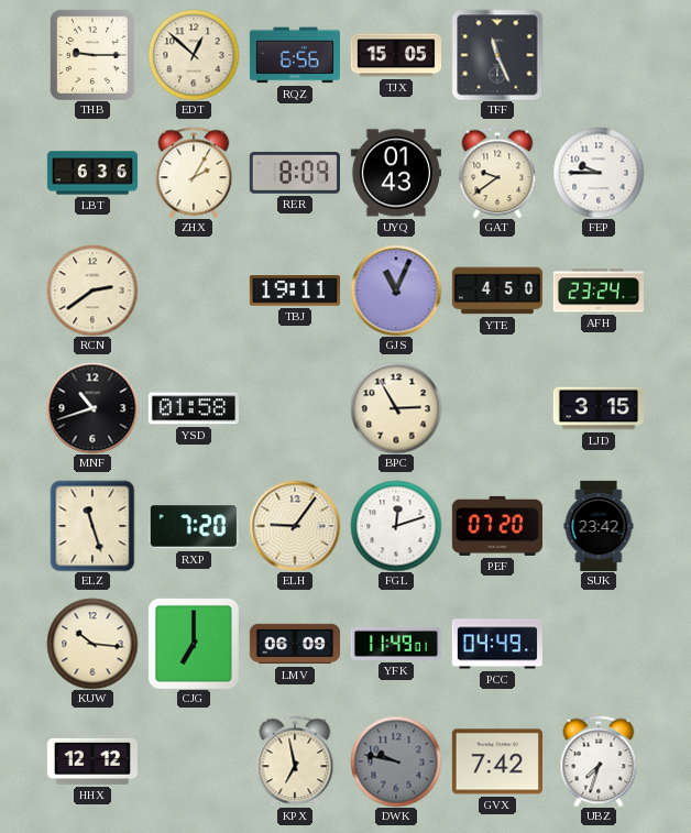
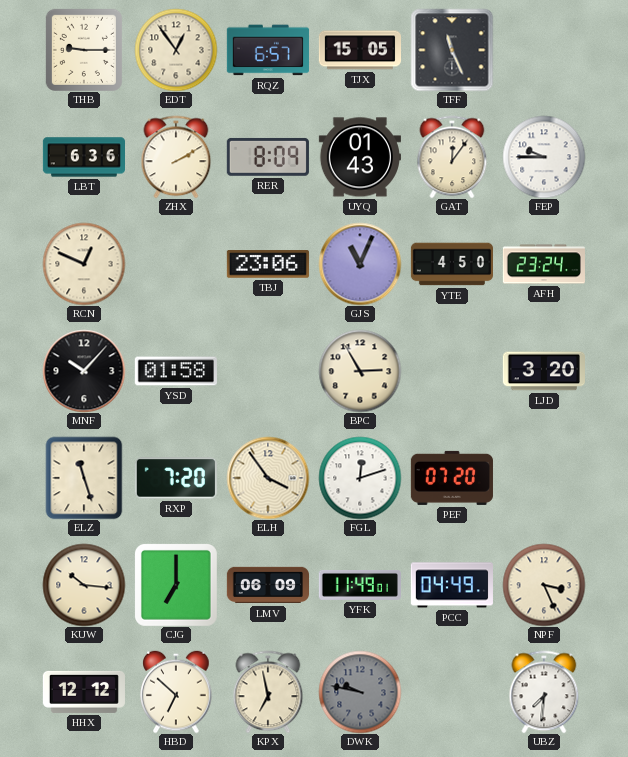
EDT: 12:52 -> 12:54 (176, 50)
RQZ: 6:56 -> 6:57 (268, 50)
ZHX: 2:05 -> 2:10 (176, 157)
GAT: 9:39 -> 12:06 (452, 157)
RCN: 2:39 -> 12:49 (84, 264)
TBJ: 19:11 -> 23:06 (268, 264)
MNF: 10:42 -> 10:07 (84, 371)
LJD: 3:15 -> 3:20 (544, 371)
ELH: 9:06 -> 3:54 (268, 478)
SUK: 23:42 -> none (599, 525)
NPF: none -> 3:26 (544, 585)
HBD: none -> 6:52 (176, 692)
GVX: 7:42 -> none (497, 761)
UBZ: 7:33 -> 7:31 (544, 692)
